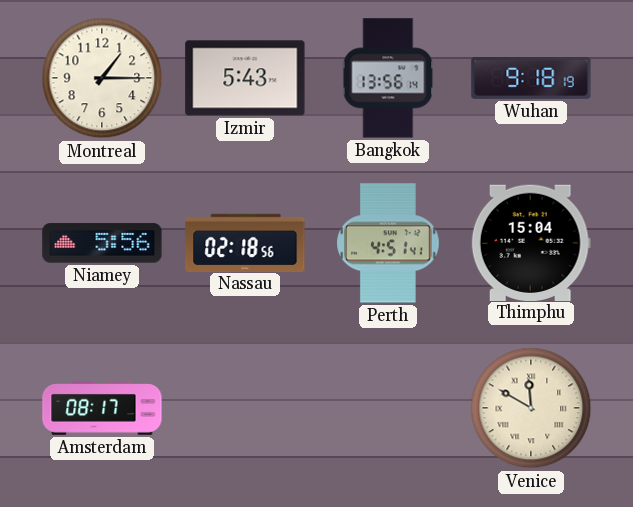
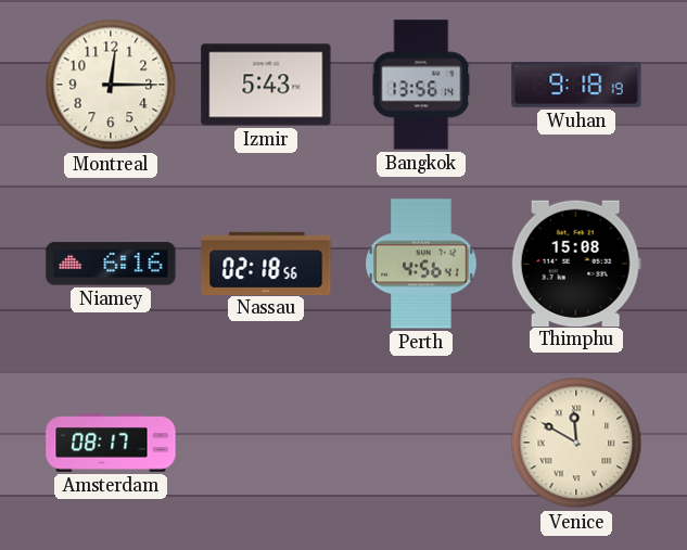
Montreal: 1:15 -> 12:15 (111, 85)
Niamey: 5:56 -> 6:16 (111, 264)
Perth: 4:51 -> 4:56 (421, 264)
Thimphu: 15:04 -> 15:08 (576, 263)
